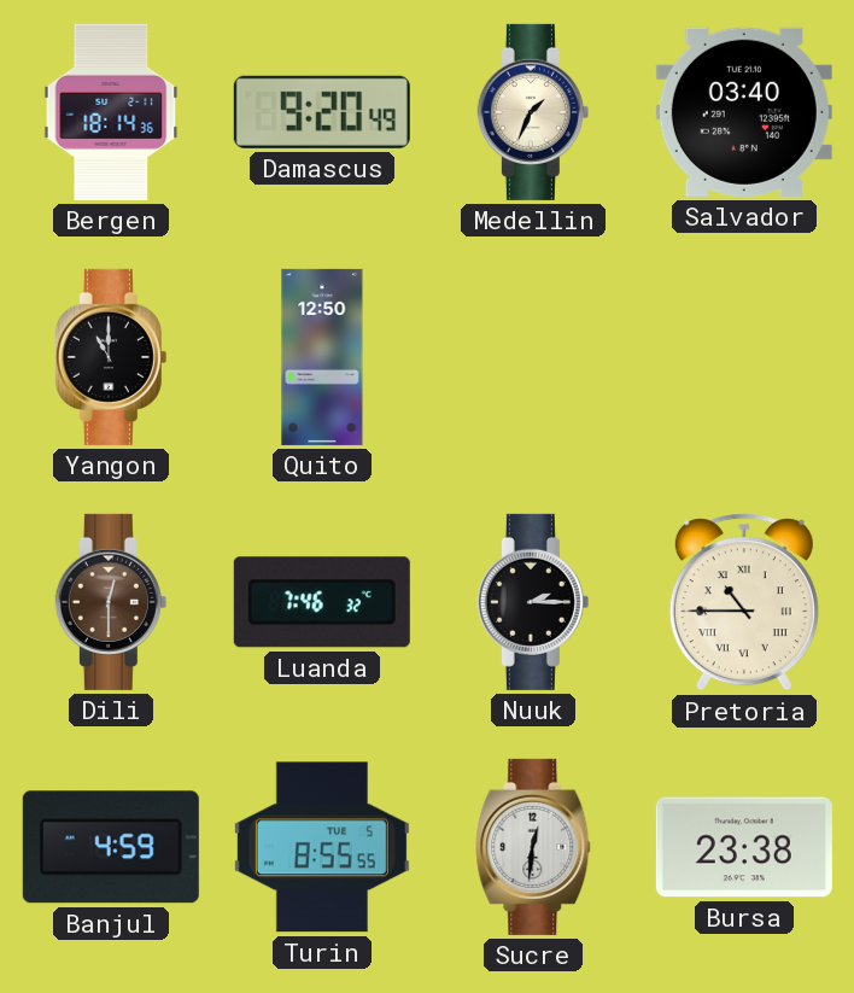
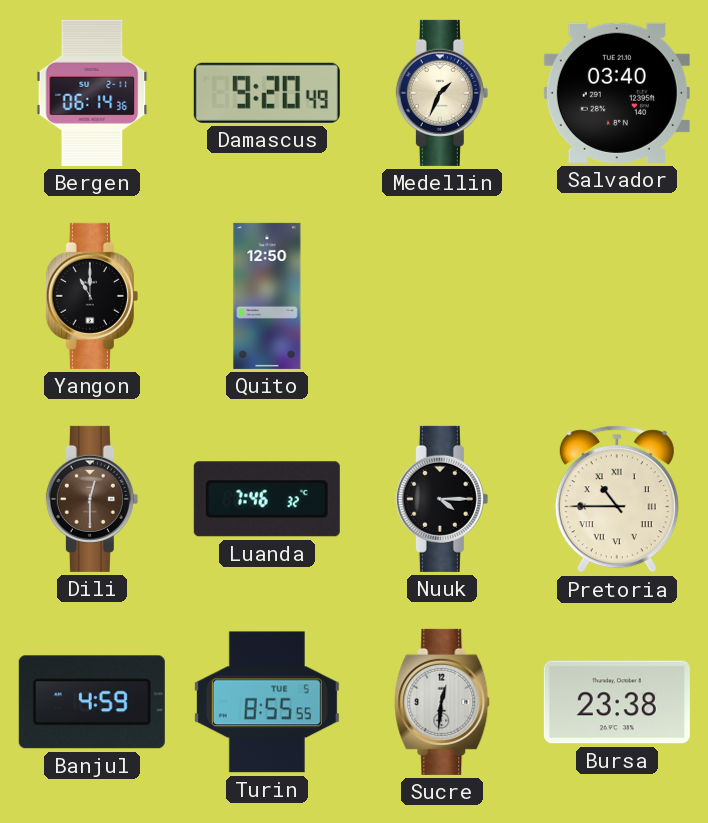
Bergen: 18:14 -> 06:14 (92, 93)
Nuuk: 2:15 -> 4:15 (442, 499)
